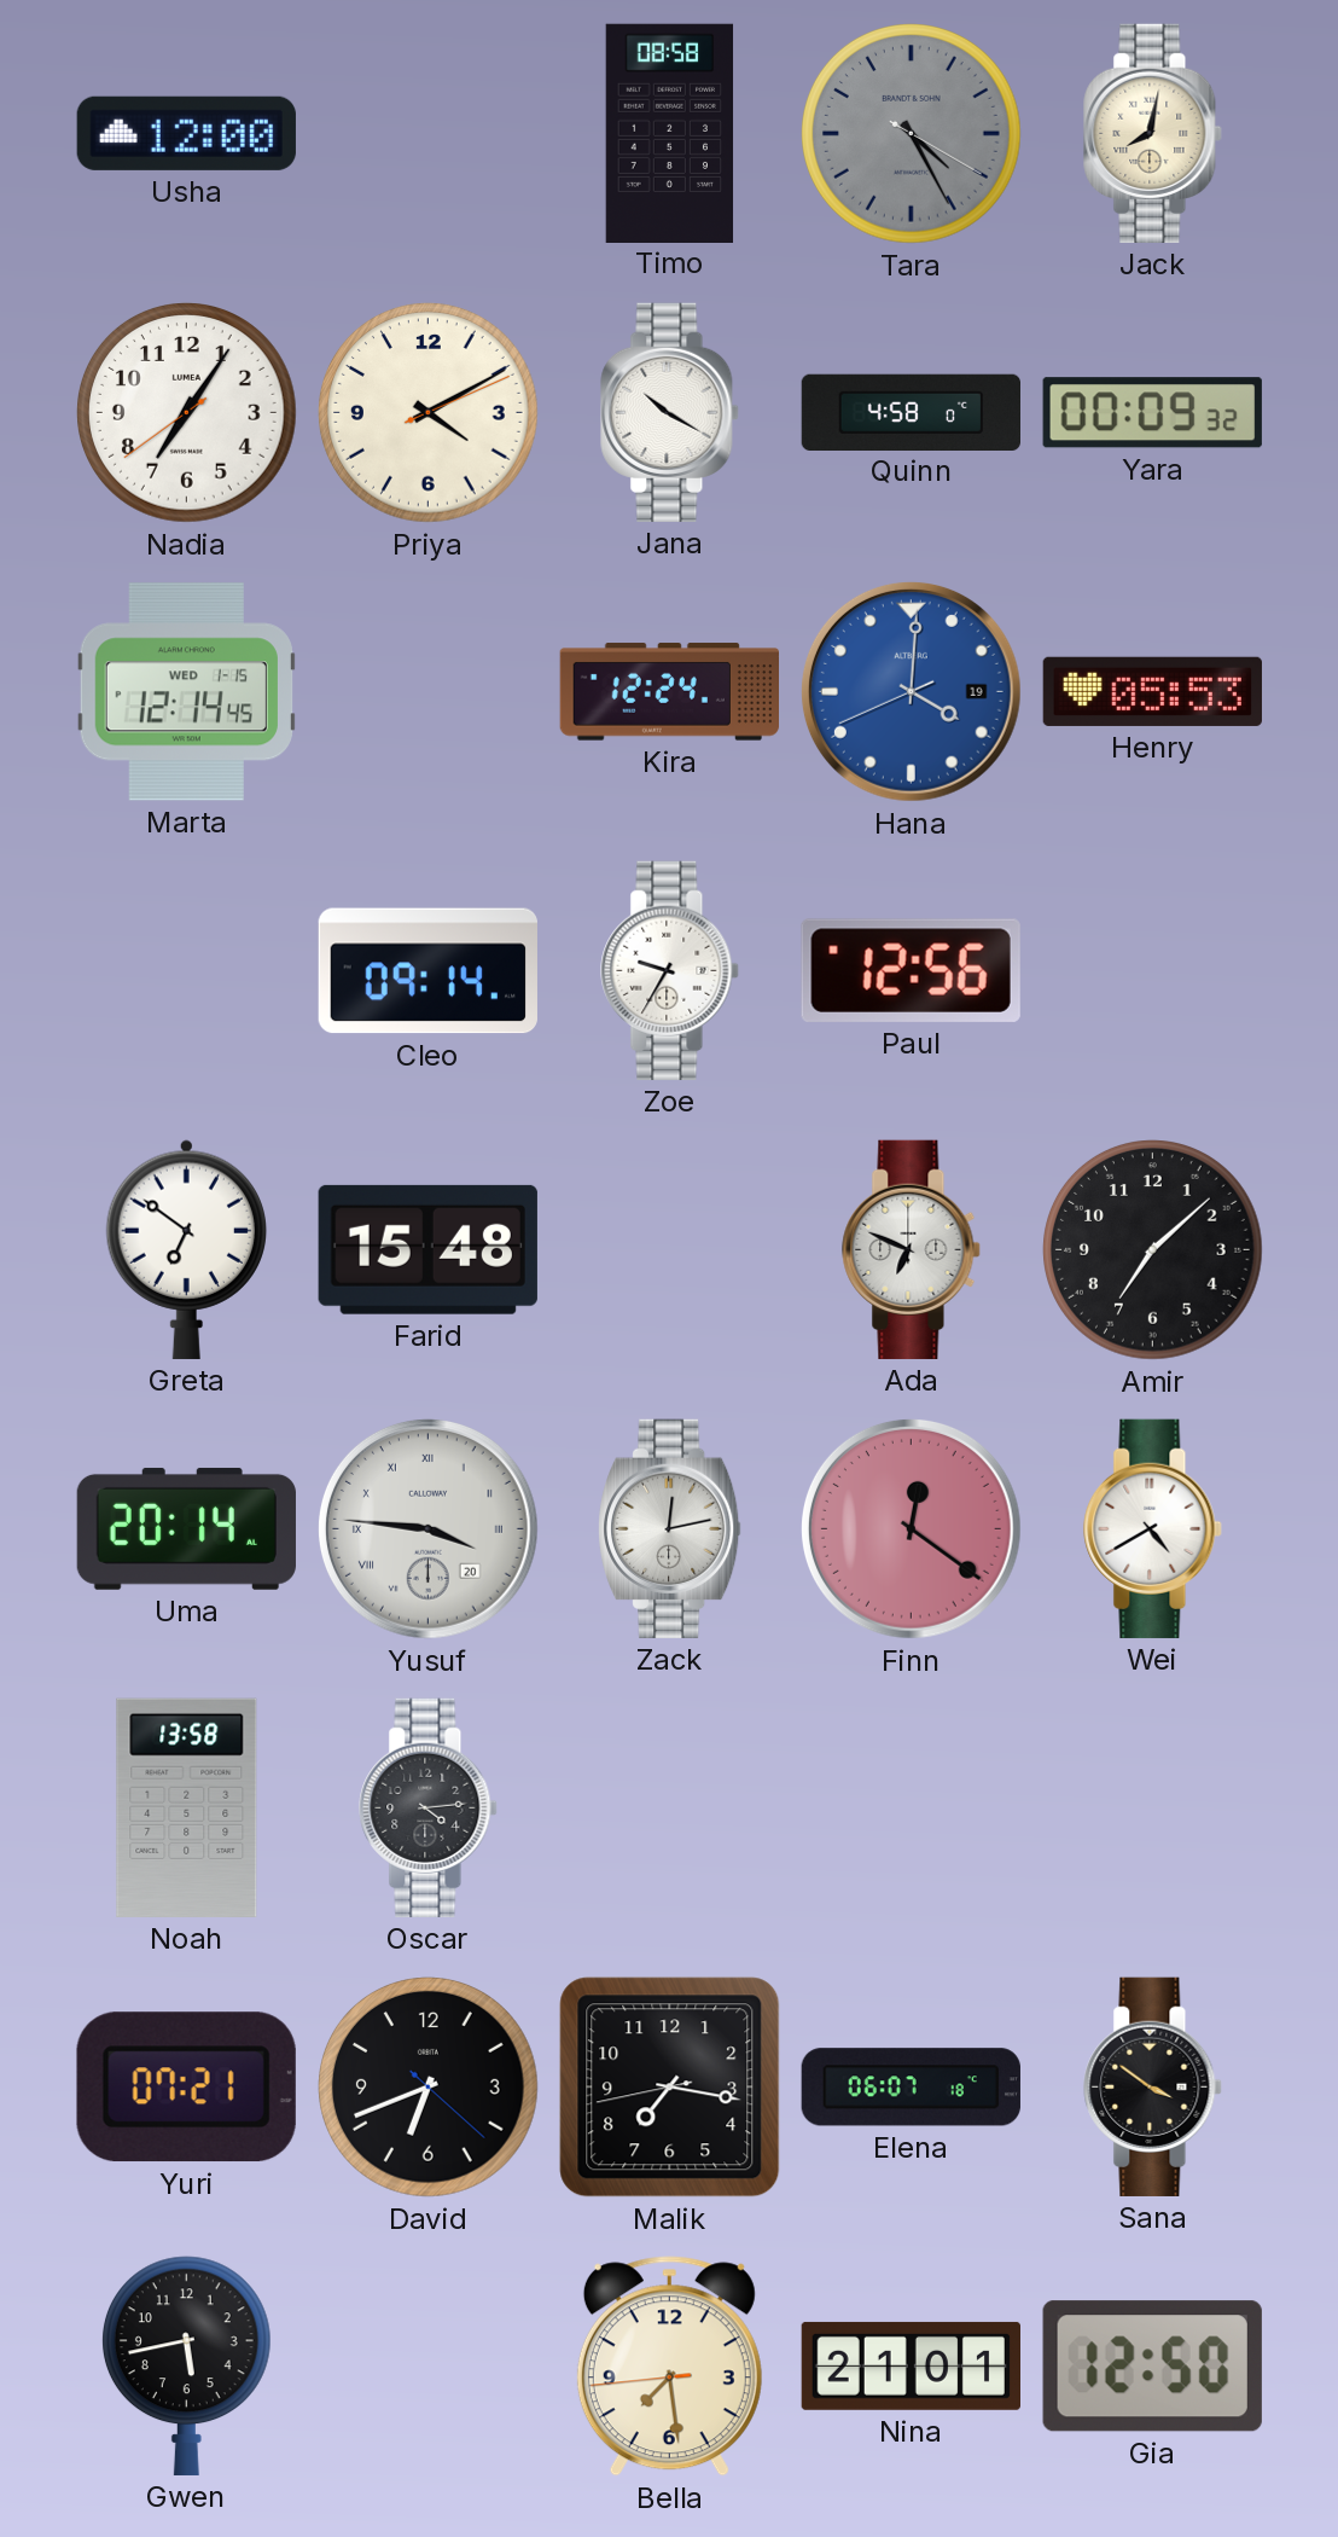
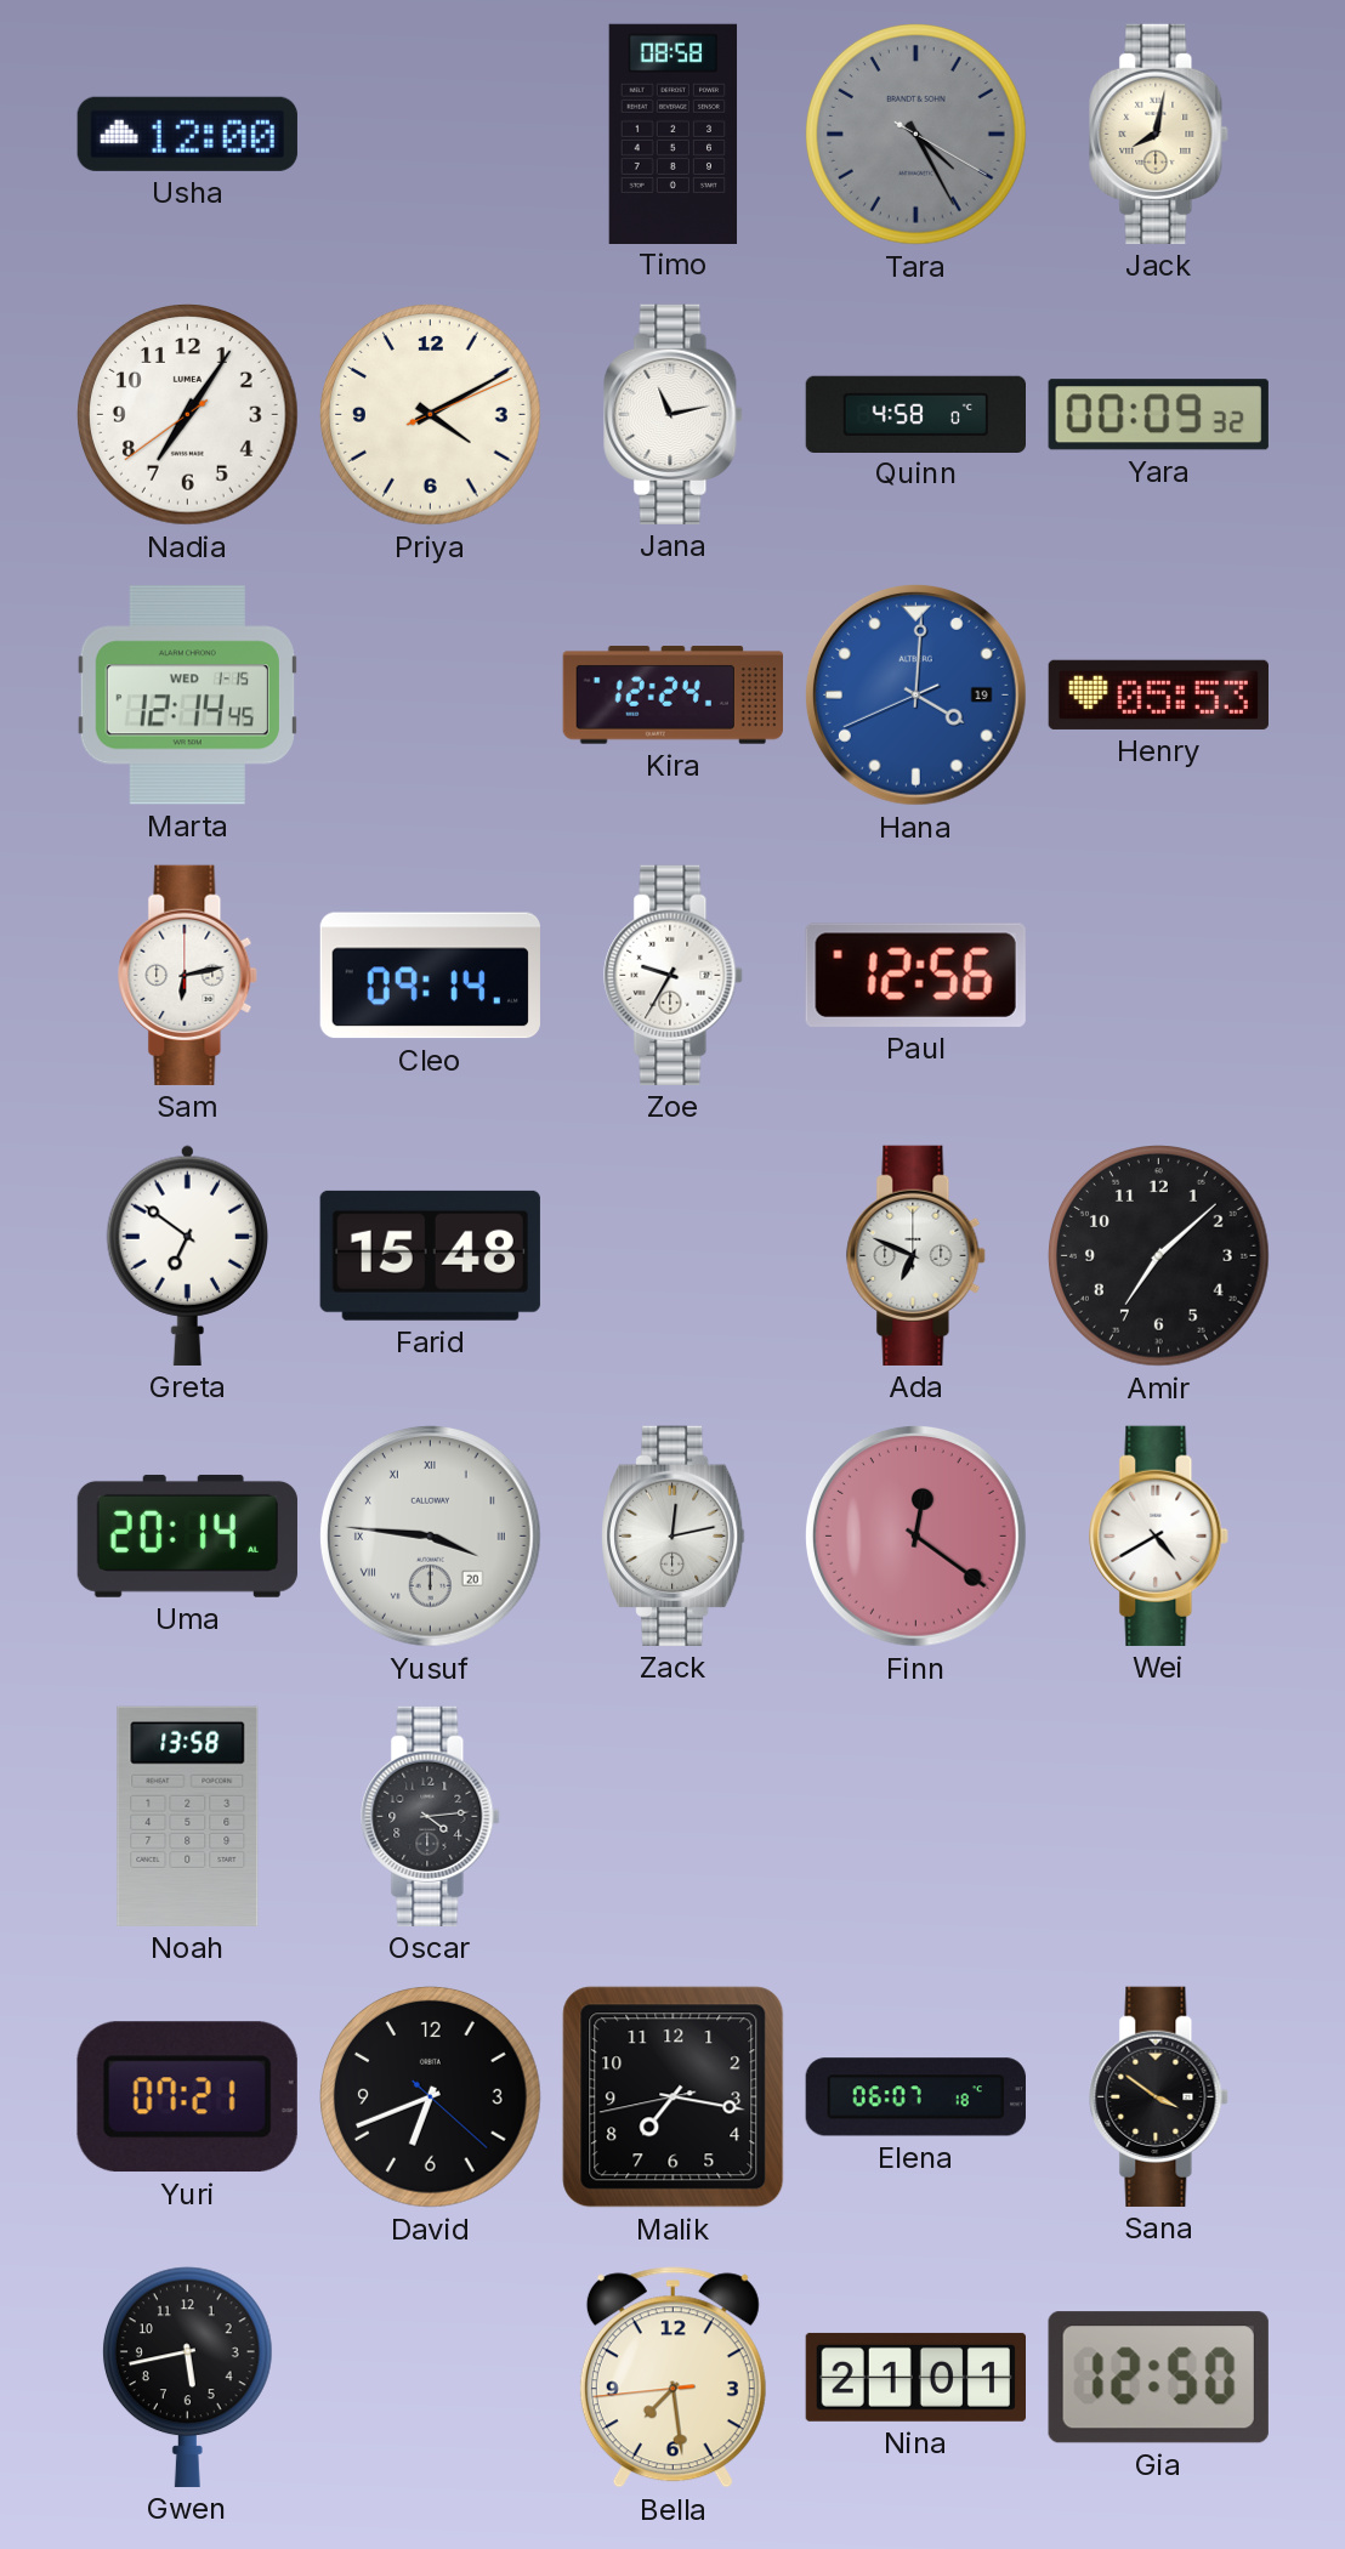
Jana: 10:20 -> 11:13 (674, 414)
Sam: none -> 6:13 (188, 975)
